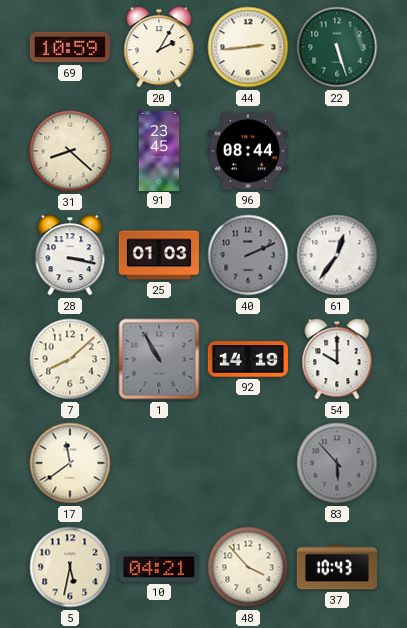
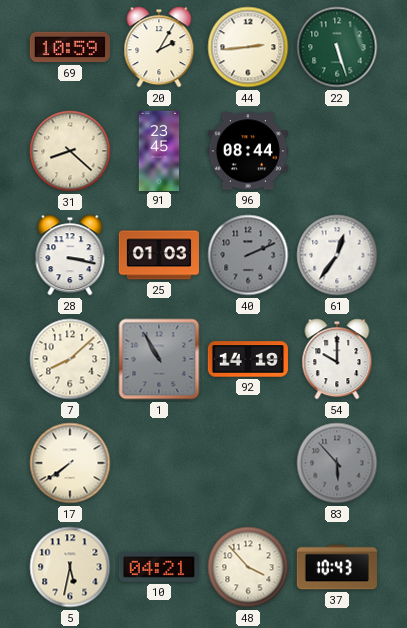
17: 11:39 -> 7:39 (70, 463)
